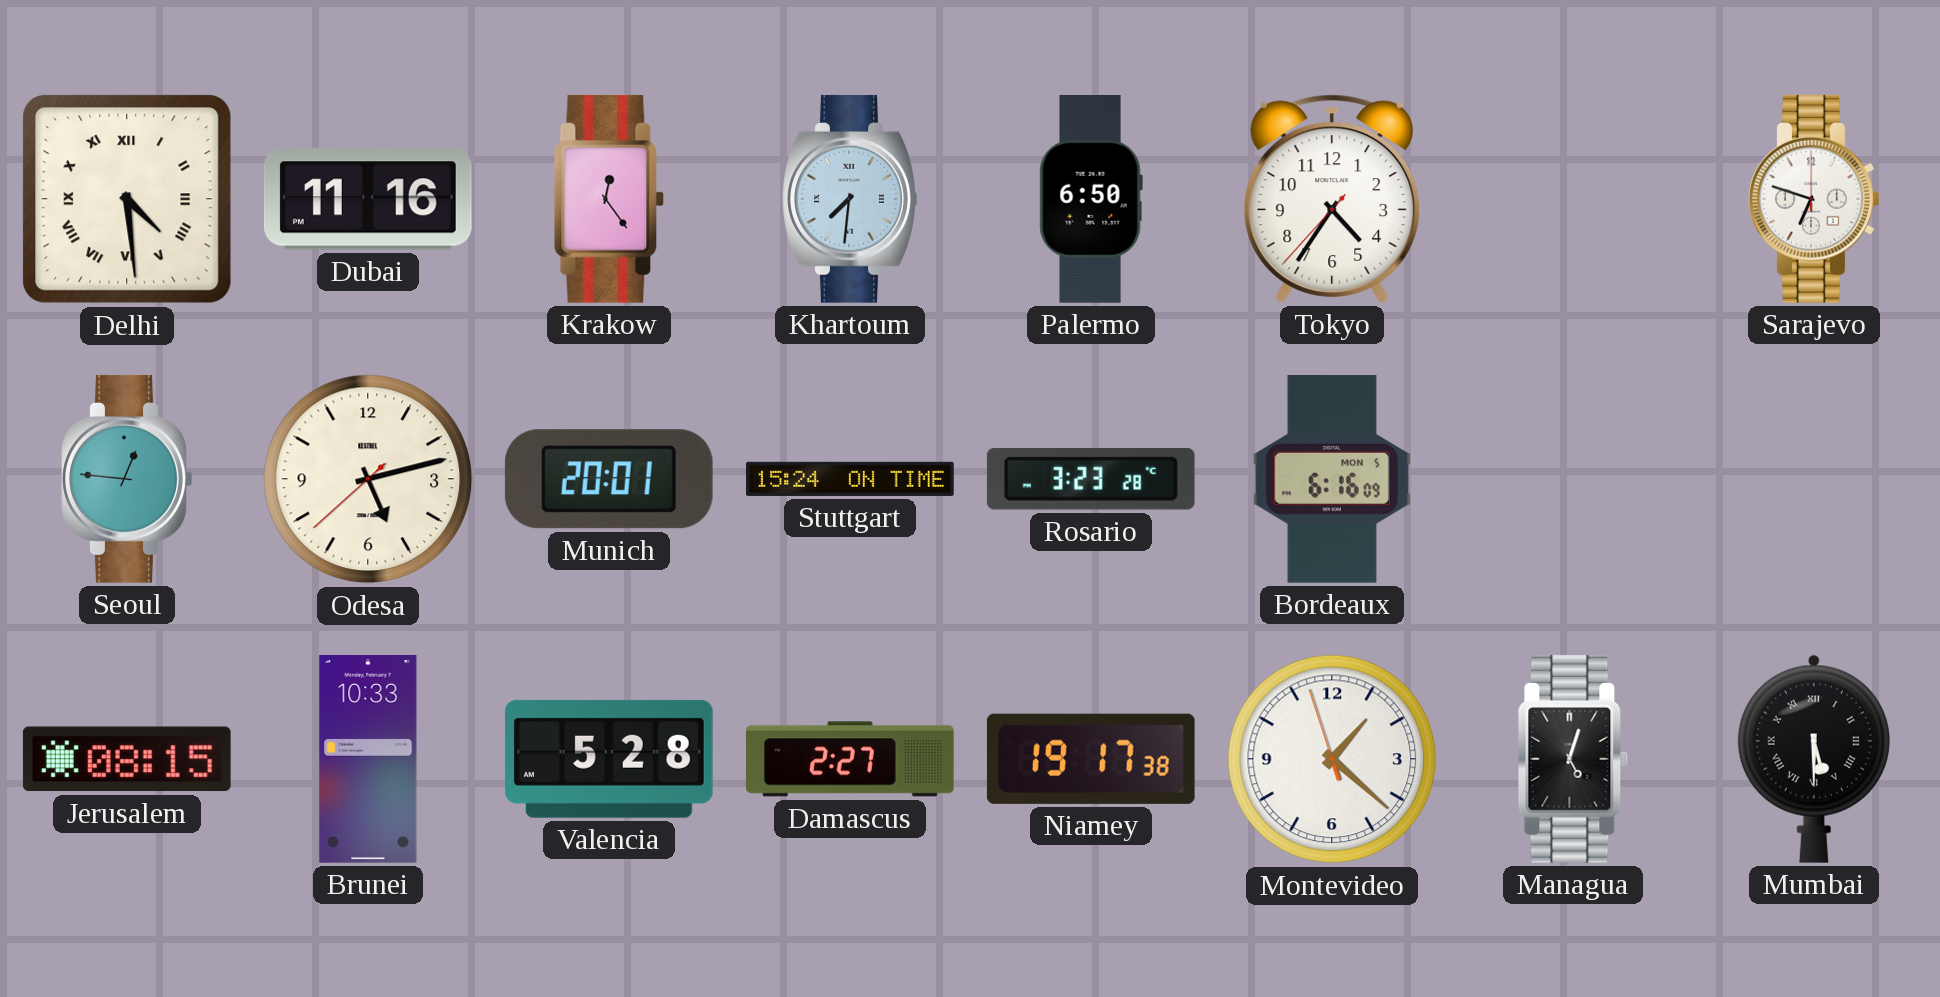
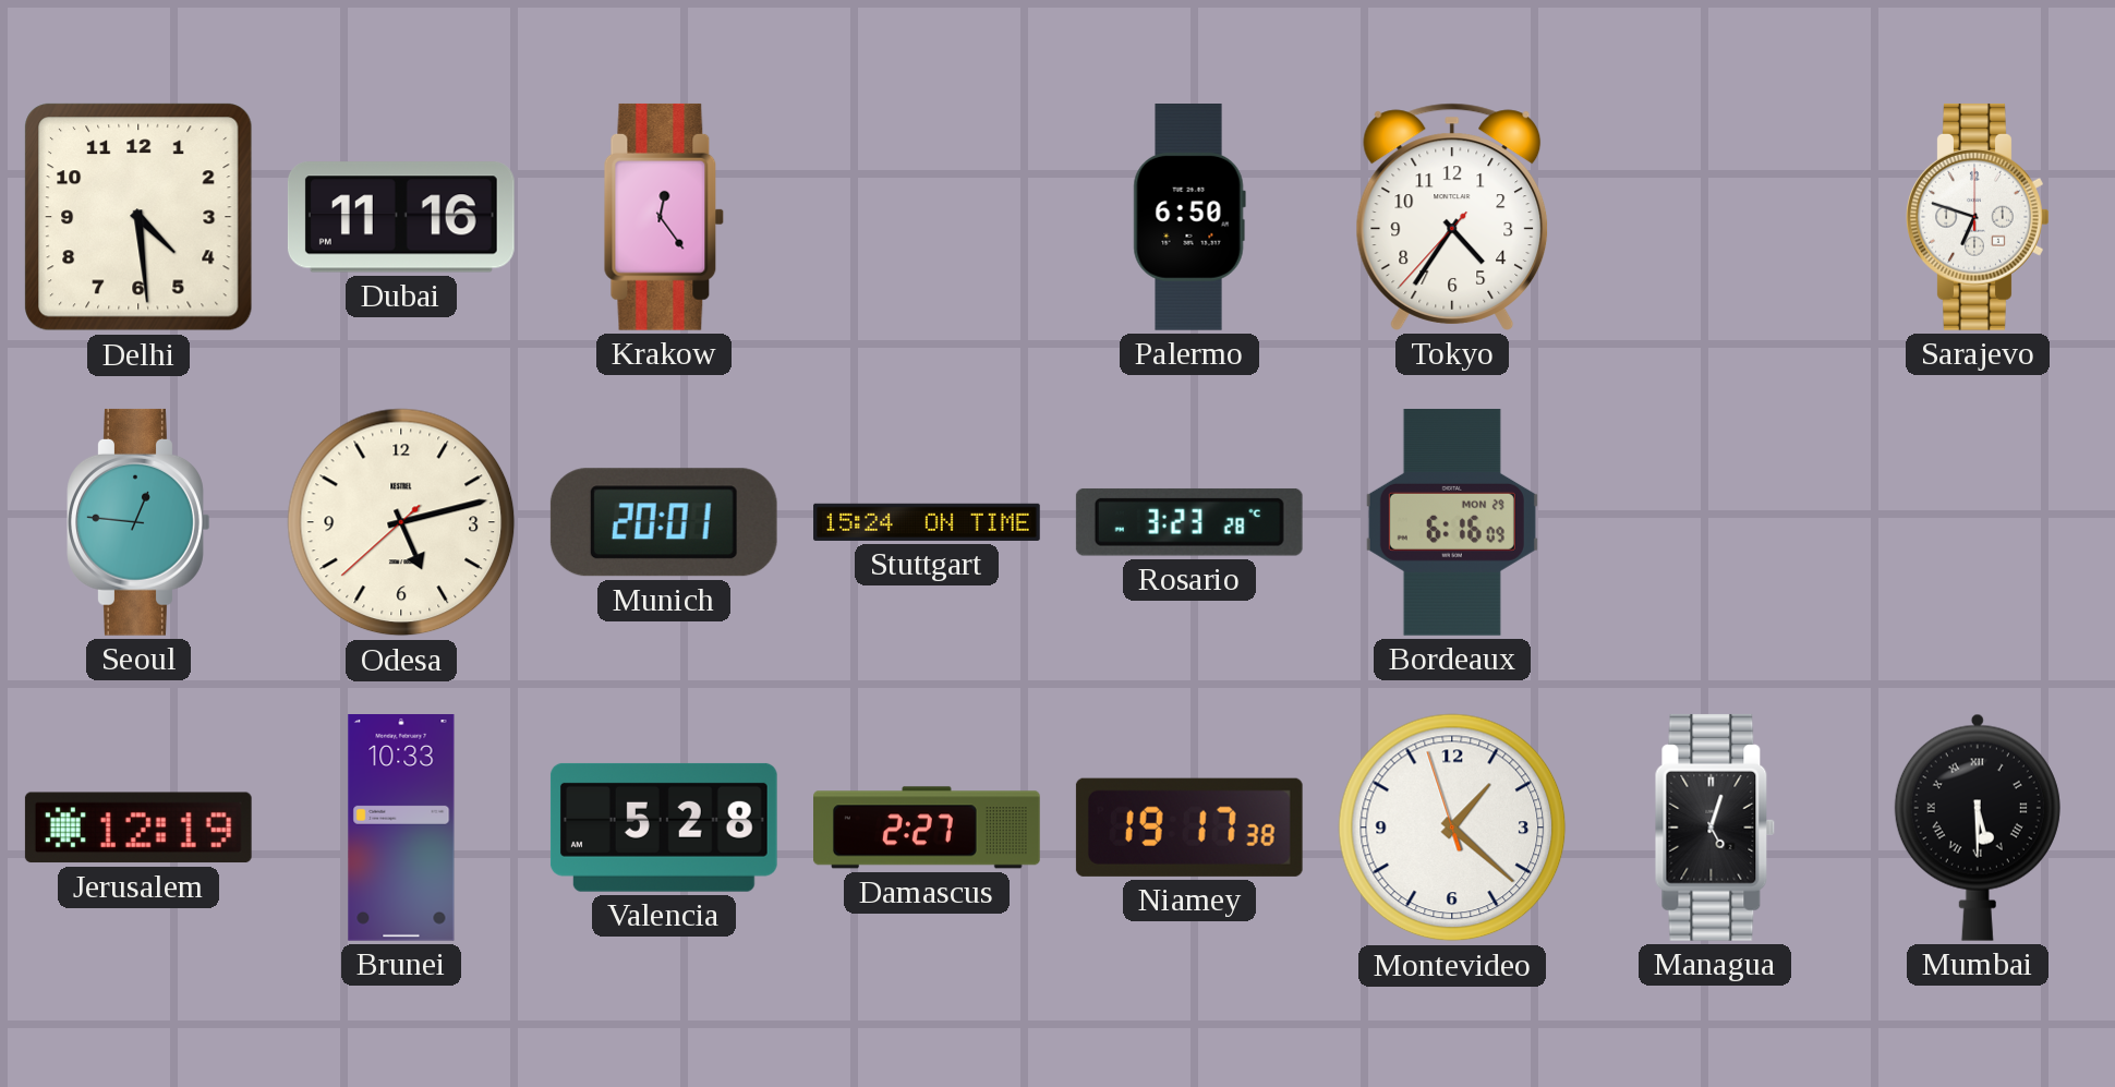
Delhi numerals: Roman -> Arabic (138, 217)
Khartoum: 7:31 -> none (850, 199)
Bordeaux date: MON 5 -> MON 29 (1452, 523)
Jerusalem: 08:15 -> 12:19 (138, 828)
